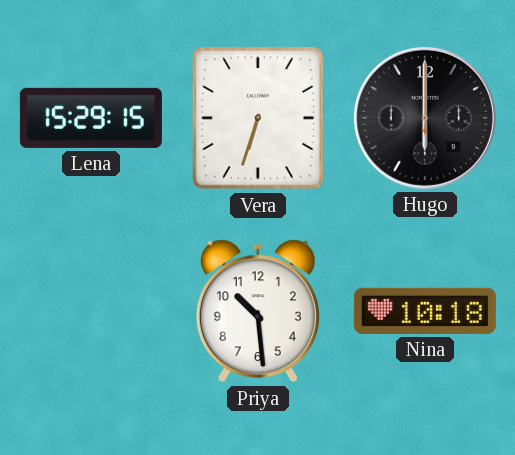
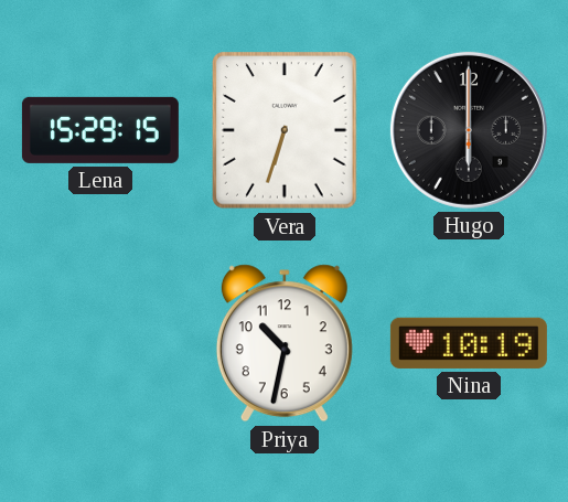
Priya: 10:29 -> 10:32 (285, 343)
Nina: 10:18 -> 10:19 (469, 343)
